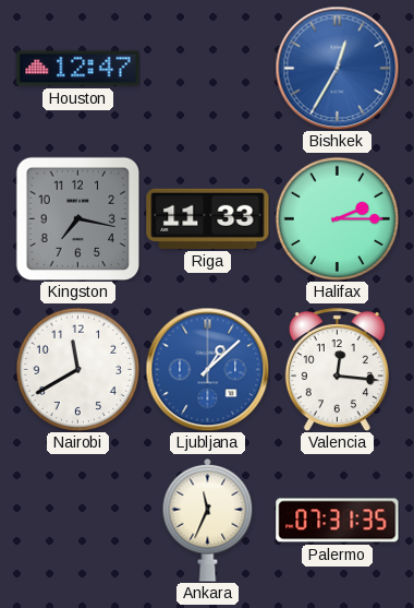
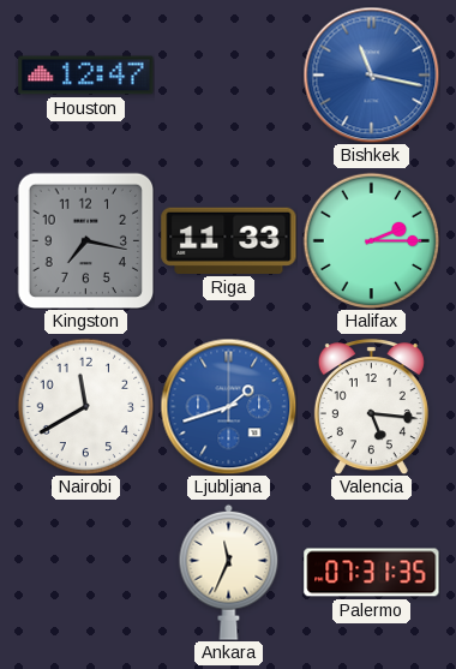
Bishkek: 12:35 -> 11:17 (371, 74)
Ljubljana: 1:08 -> 1:42 (228, 406)
Valencia: 12:16 -> 5:16 (371, 407)
